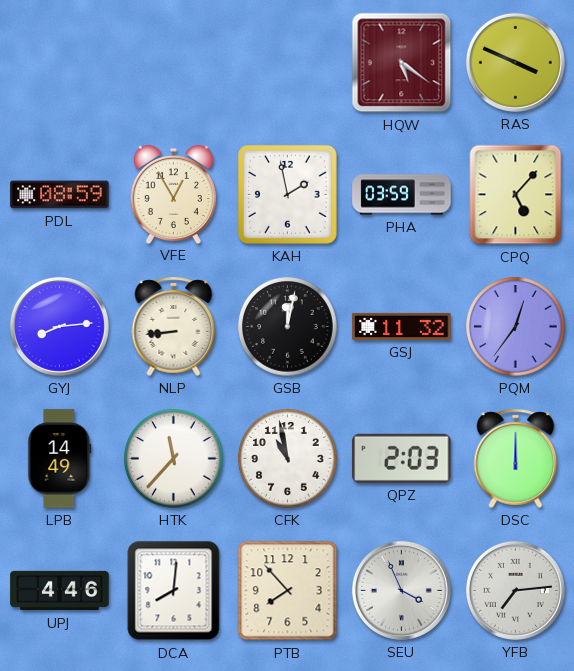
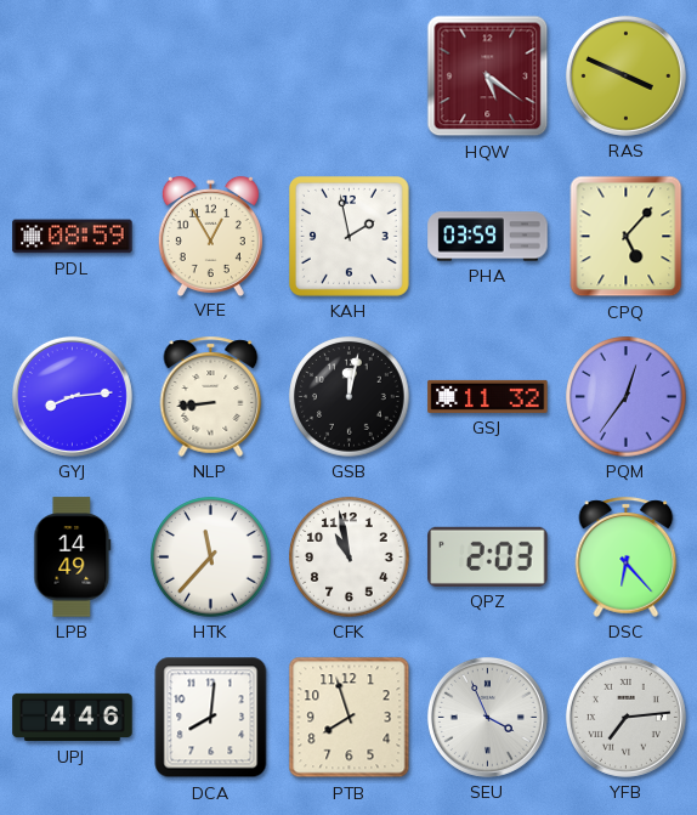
DSC: 12:00 -> 6:23 (627, 556)
PTB: 7:53 -> 7:57 (350, 718)
